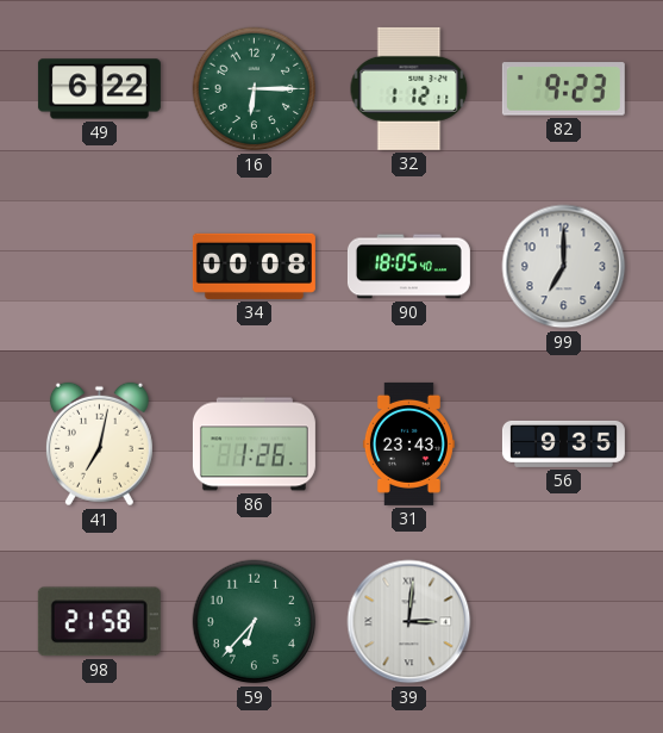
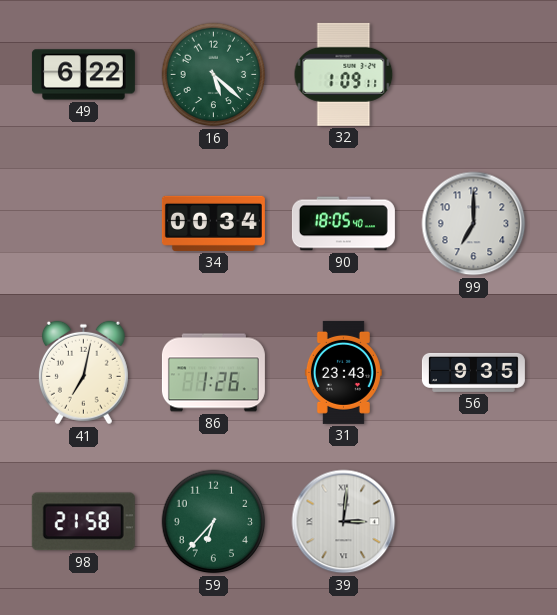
16: 6:15 -> 5:22 (214, 75)
32: 1:12 -> 1:09 (344, 74)
82: 9:23 -> none (563, 89)
34: 00:08 -> 00:34 (213, 223)
